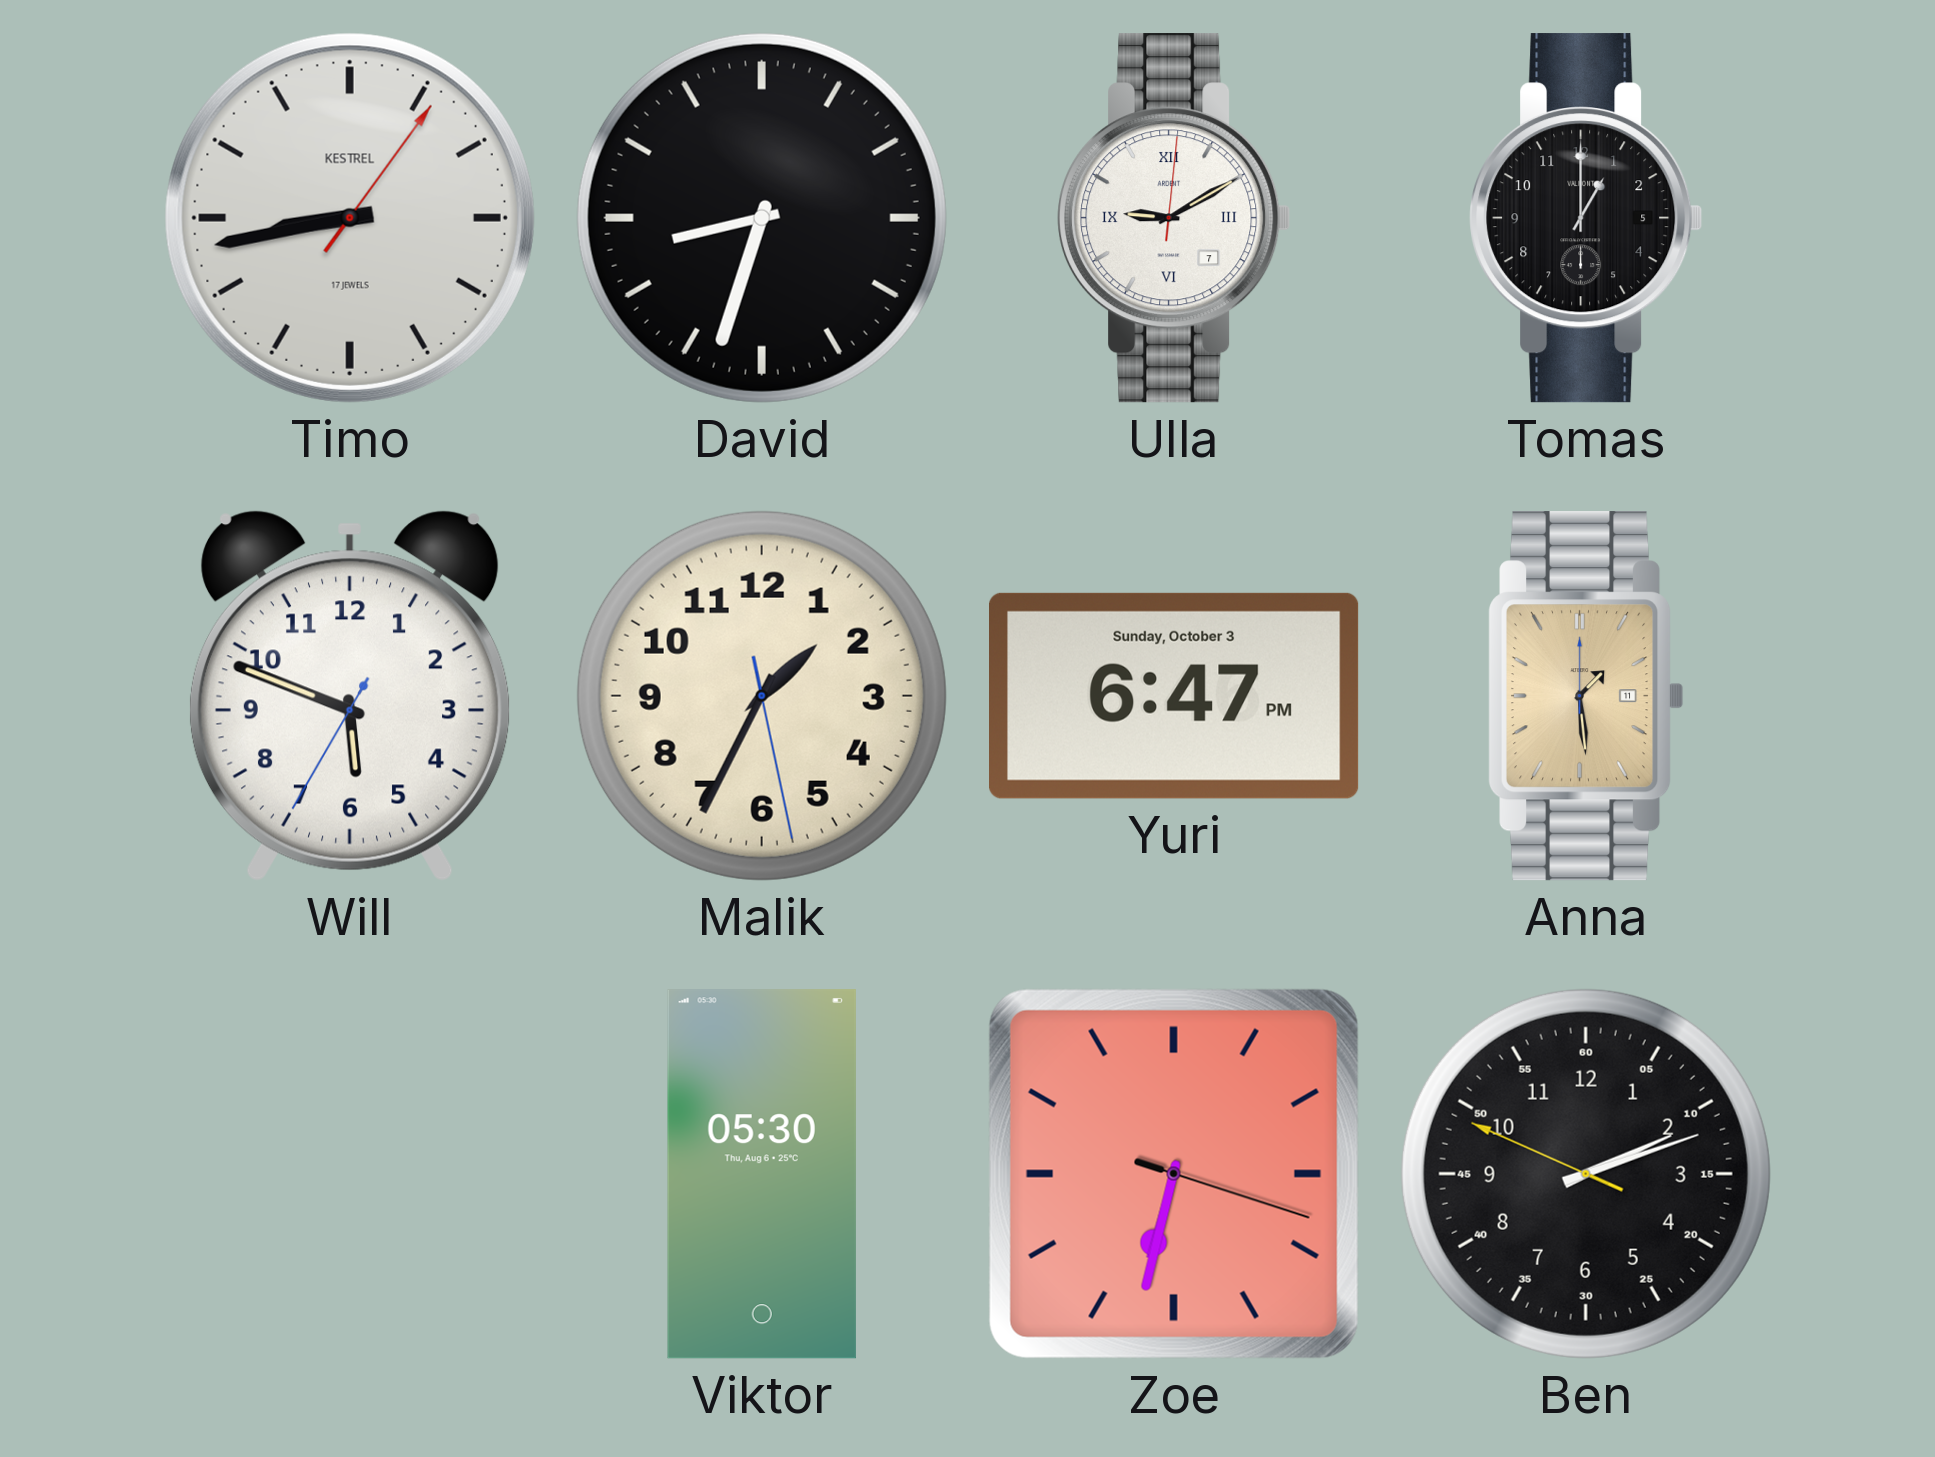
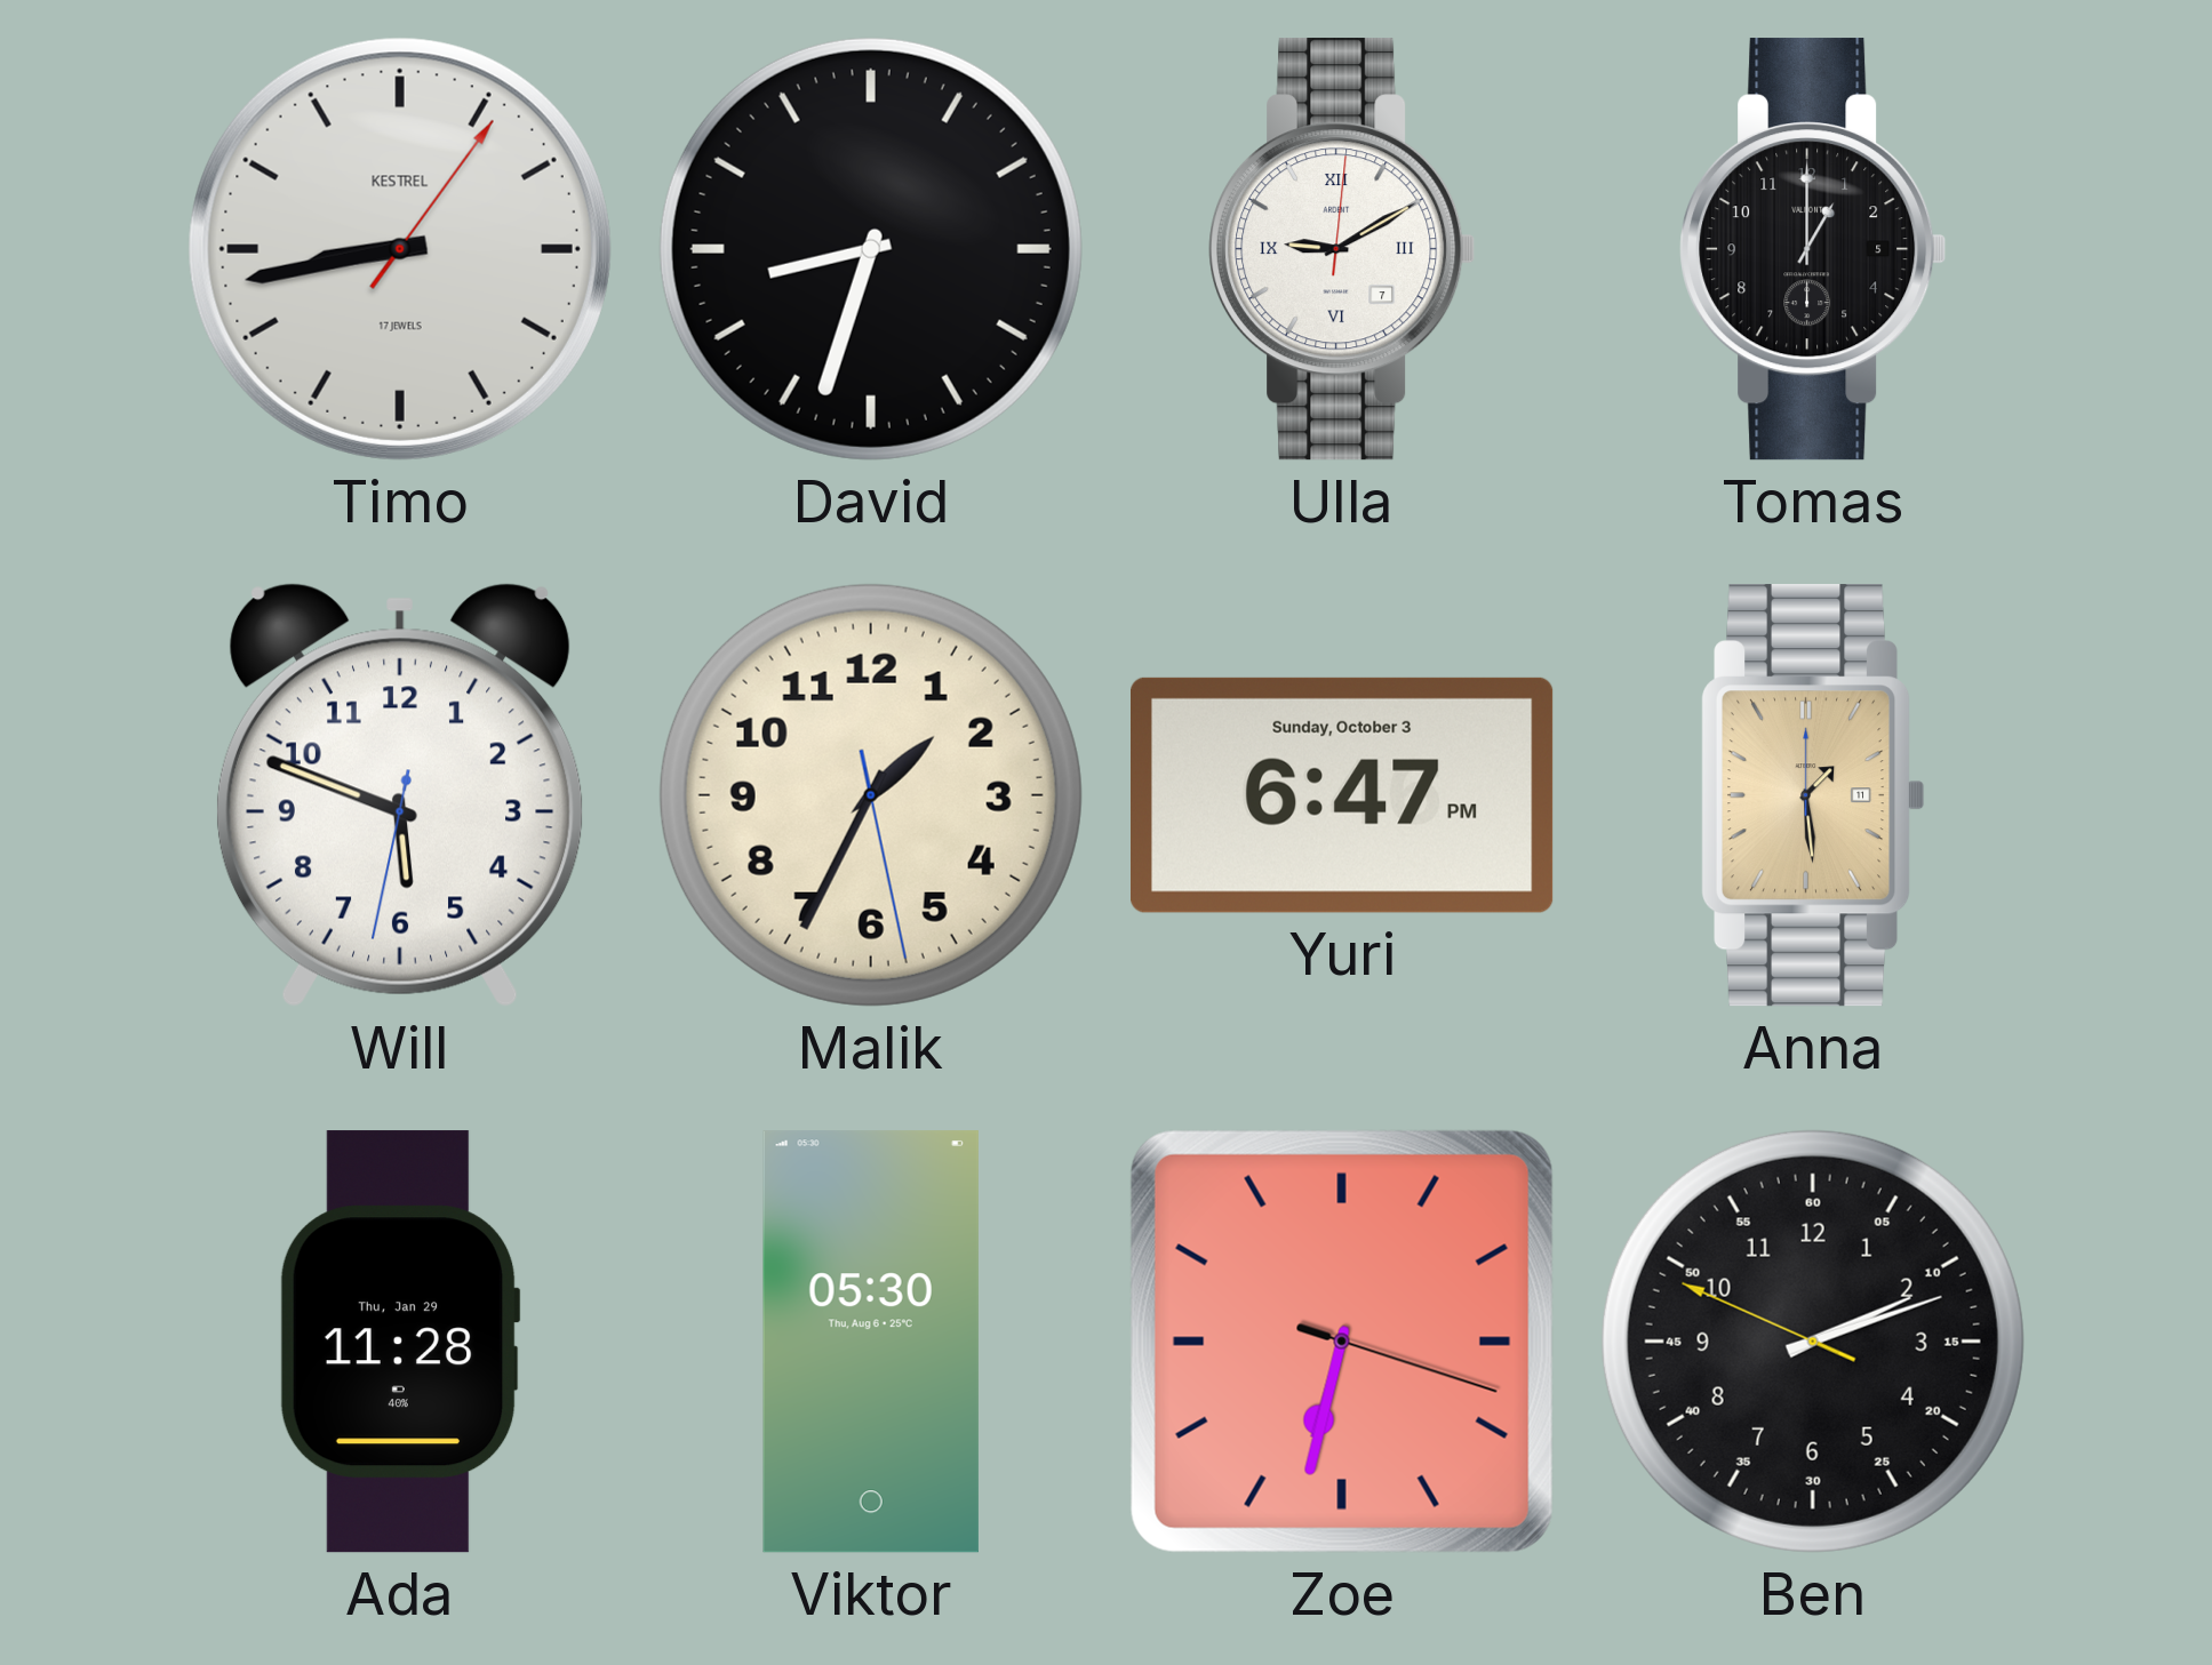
Will: 5:48:35 -> 5:48:32 (400, 795)
Ada: none -> 11:28 (400, 1342)
